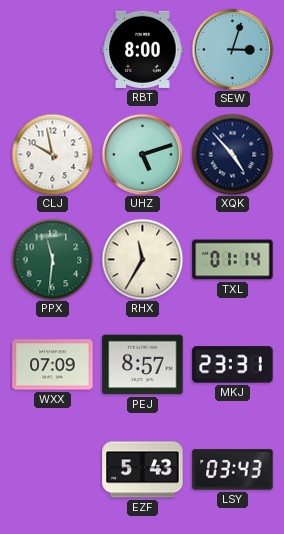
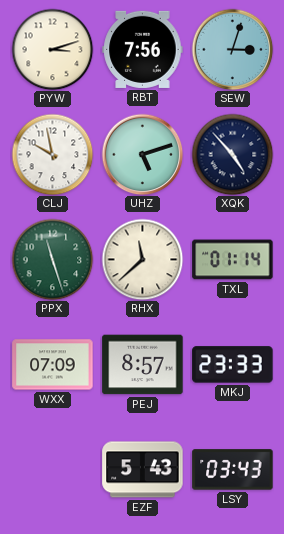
PYW: none -> 3:12 (52, 49)
RBT: 8:00 -> 7:56 (143, 49)
PPX: 11:31 -> 11:27 (52, 259)
RHX: 11:35 -> 11:38 (142, 259)
MKJ: 23:31 -> 23:33 (233, 365)
